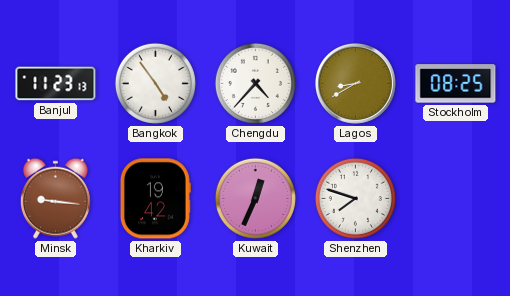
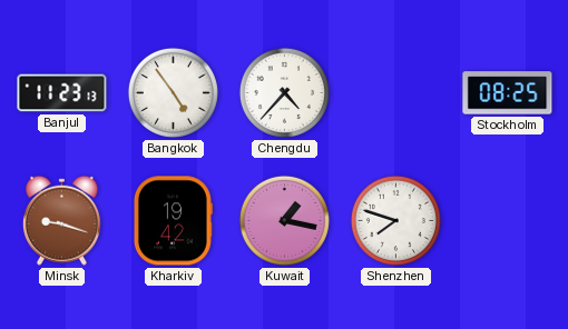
Lagos: 8:40 -> none (355, 83)
Minsk: 9:16 -> 9:18 (61, 220)
Kuwait: 12:34 -> 1:17 (284, 220)
